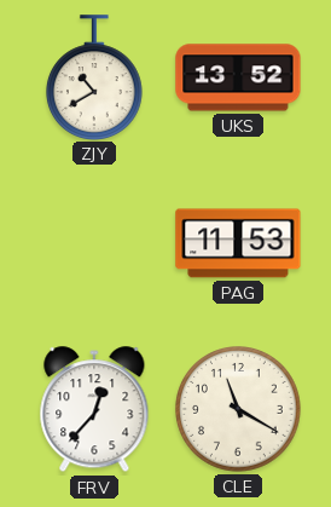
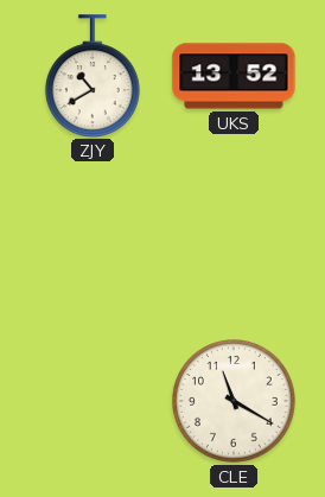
PAG: 11:53 -> none (238, 243)
FRV: 12:37 -> none (94, 410)
